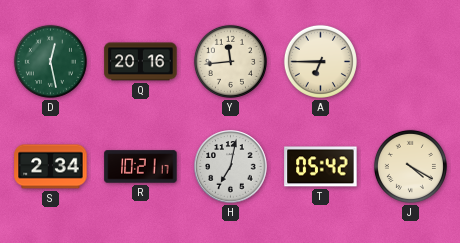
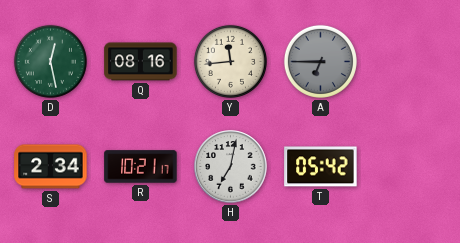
Q: 20:16 -> 08:16 (141, 62)
A dial: cream -> grey (320, 61)
J: 4:20 -> none (410, 166)
